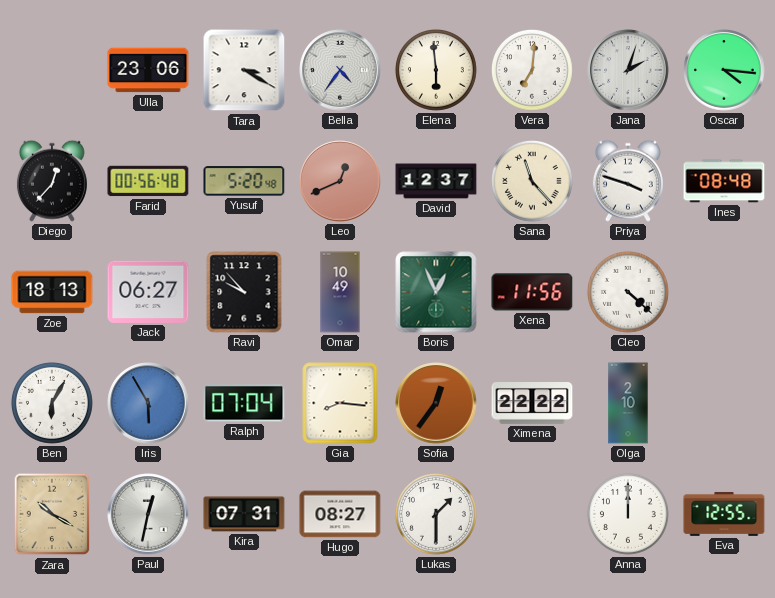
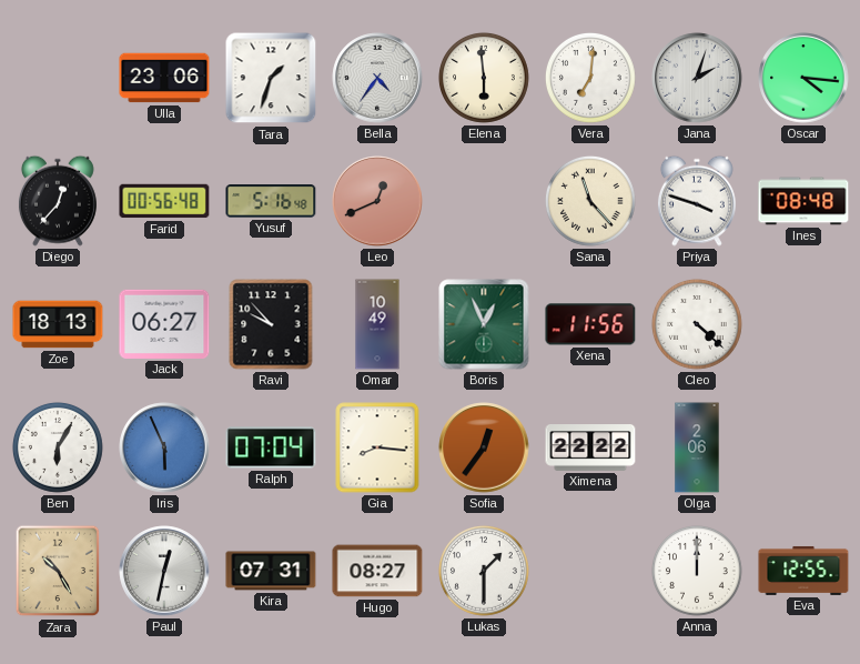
Tara: 3:20 -> 1:33 (271, 78)
Yusuf: 5:20 -> 5:16 (271, 201)
David: 12:37 -> none (436, 181)
Iris: 5:55 -> 5:56 (164, 447)
Olga: 2:10 -> 2:06 (697, 447)
Zara: 10:20 -> 10:25 (58, 571)
